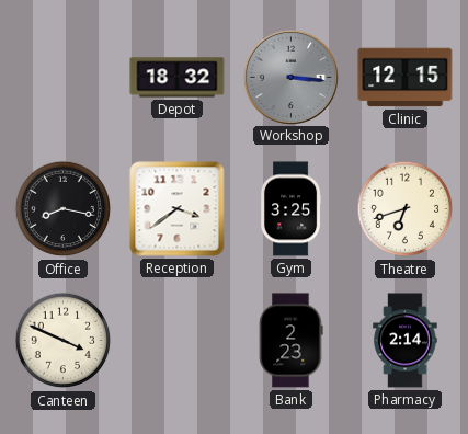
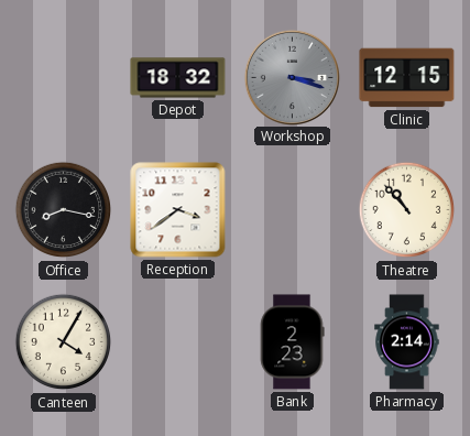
Workshop: 3:16 -> 3:18 (292, 77)
Gym: 3:25 -> none (290, 209)
Theatre: 6:42 -> 10:53 (407, 210)
Canteen: 3:49 -> 4:05 (64, 342)
